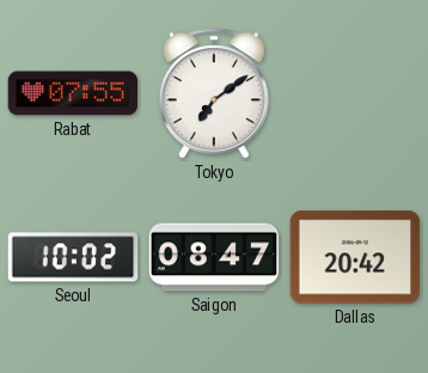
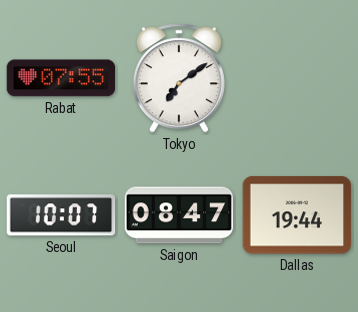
Seoul: 10:02 -> 10:07 (61, 215)
Dallas: 20:42 -> 19:44 (297, 215)
